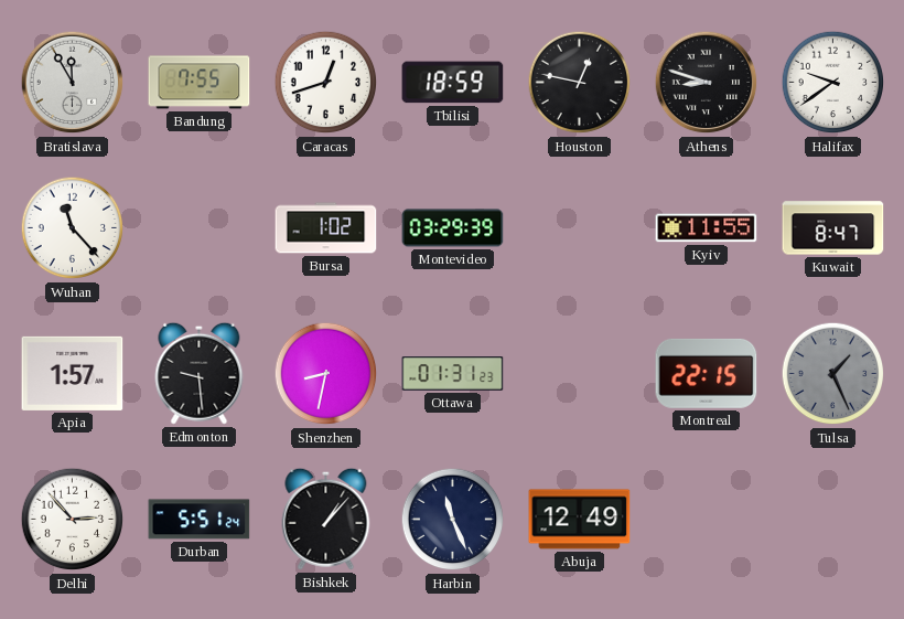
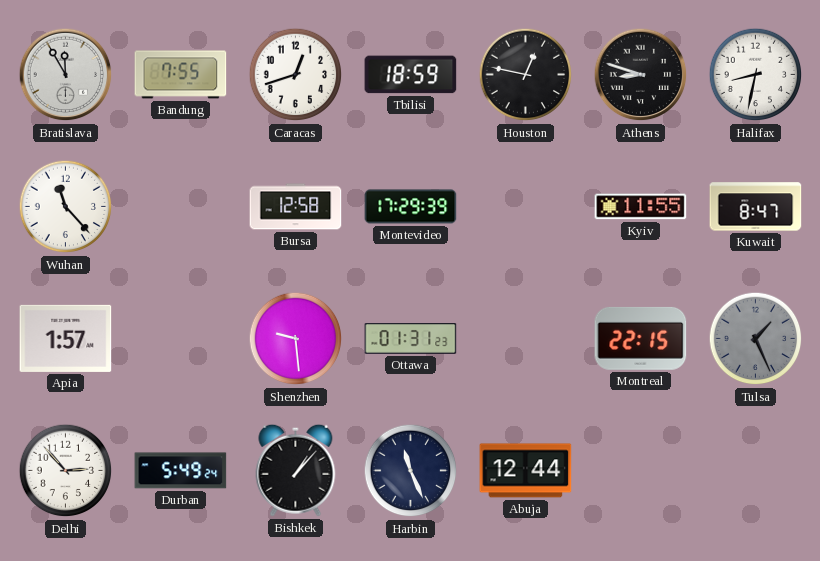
Halifax: 9:39 -> 8:32 (756, 75)
Bursa: 1:02 -> 12:58 (296, 207)
Montevideo: 03:29 -> 17:29 (411, 207)
Edmonton: 9:29 -> none (200, 373)
Shenzhen: 8:32 -> 9:29 (296, 339)
Durban: 5:51 -> 5:49 (181, 471)
Abuja: 12:49 -> 12:44 (526, 471)
